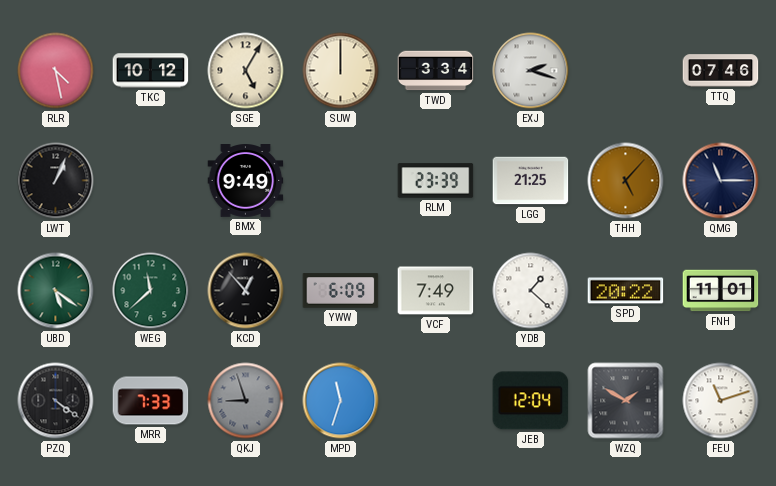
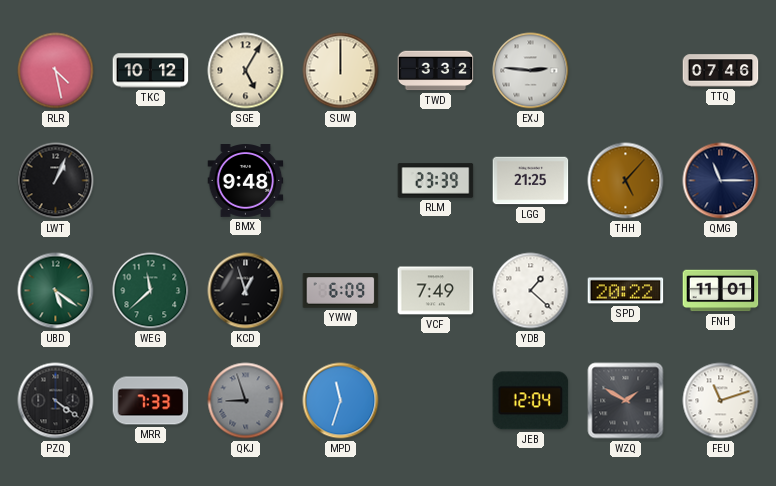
TWD: 3:34 -> 3:32 (436, 71)
EXJ: 2:18 -> 2:46 (531, 71)
BMX: 9:49 -> 9:48 (246, 181)
KCD: 12:53 -> 12:57 (246, 291)
